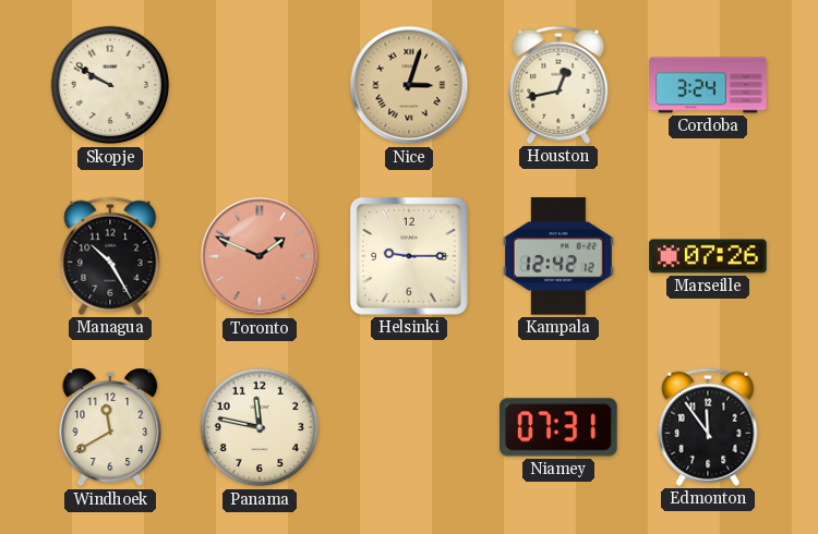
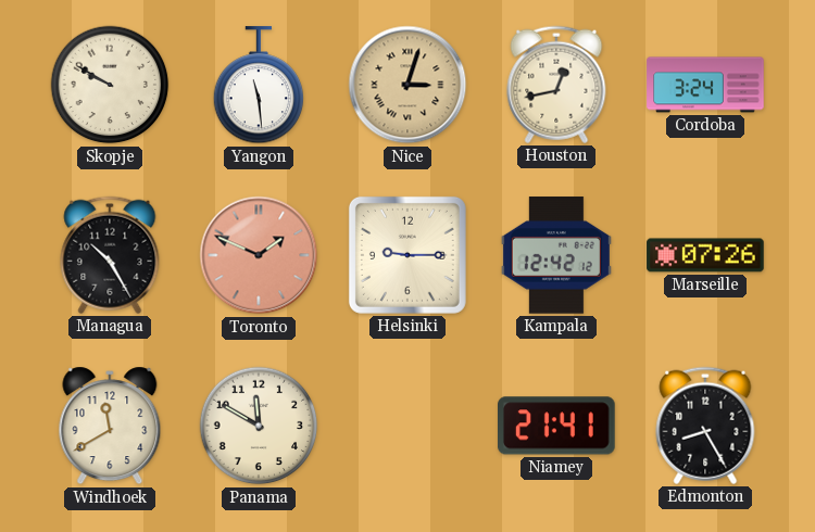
Yangon: none -> 11:29 (259, 86)
Panama: 11:47 -> 11:50 (259, 426)
Niamey: 07:31 -> 21:41 (557, 426)
Edmonton: 11:54 -> 8:25 (705, 426)
